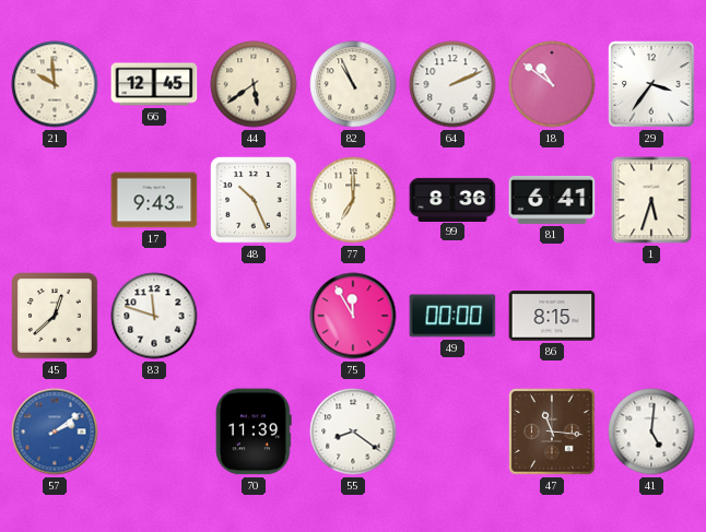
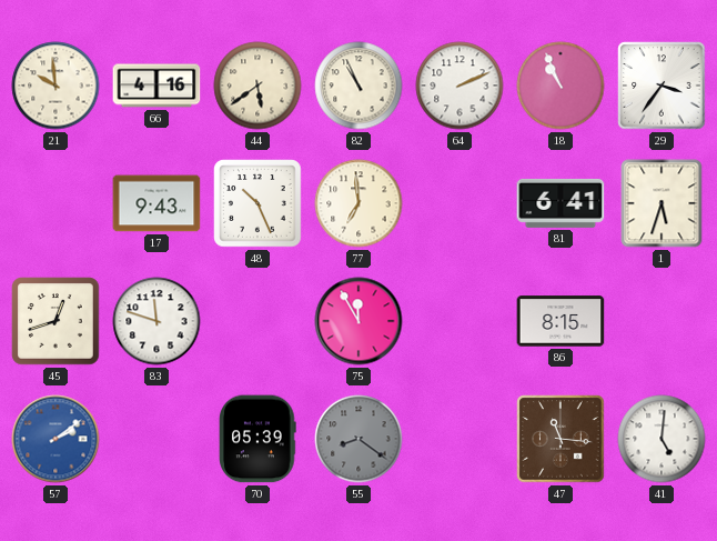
66: 12:45 -> 4:16 (156, 86)
18: 10:51 -> 10:56 (561, 86)
77: 7:00 -> 6:59 (358, 203)
99: 8:36 -> none (452, 199)
45: 12:38 -> 12:42 (55, 321)
49: 00:00 -> none (452, 316)
70: 11:39 -> 05:39 (257, 439)
55 dial: white -> grey (358, 439)
